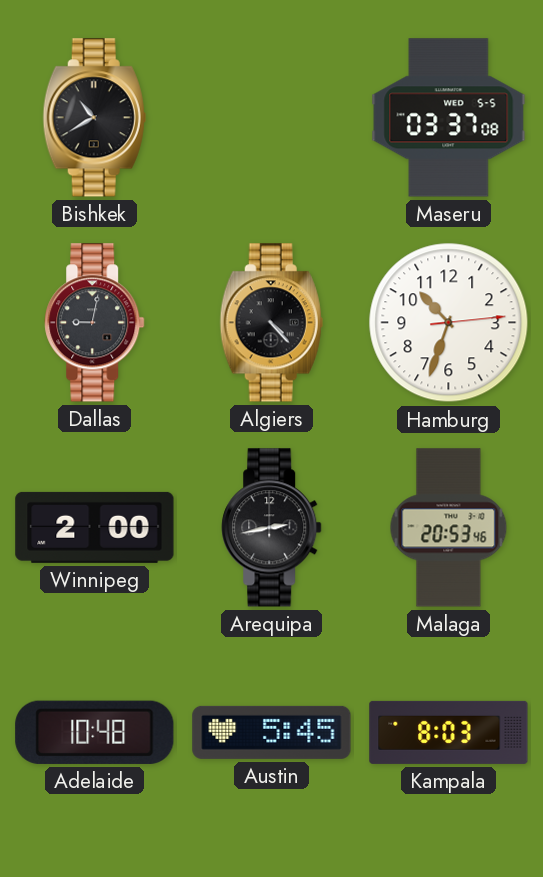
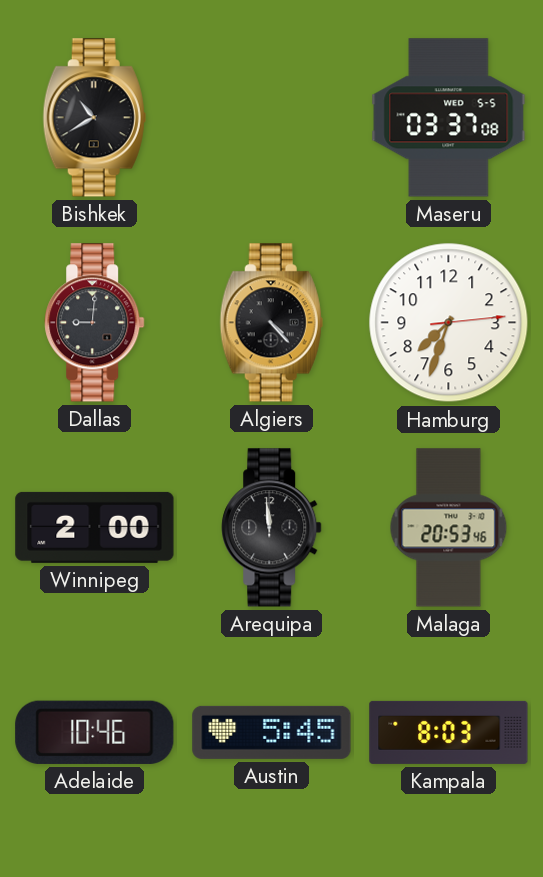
Dallas: 9:02 -> 9:01 (95, 323)
Hamburg: 10:33 -> 7:33 (449, 323)
Arequipa: 2:43 -> 11:59 (272, 528)
Adelaide: 10:48 -> 10:46 (95, 732)
